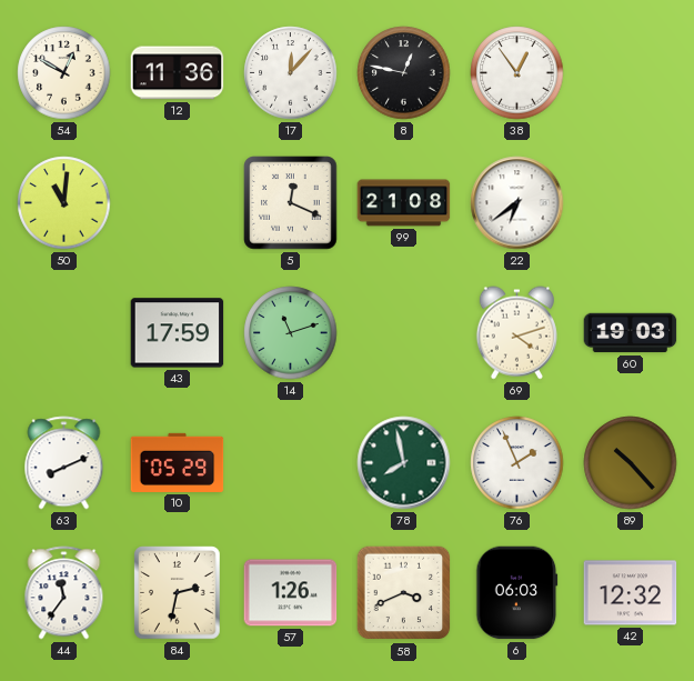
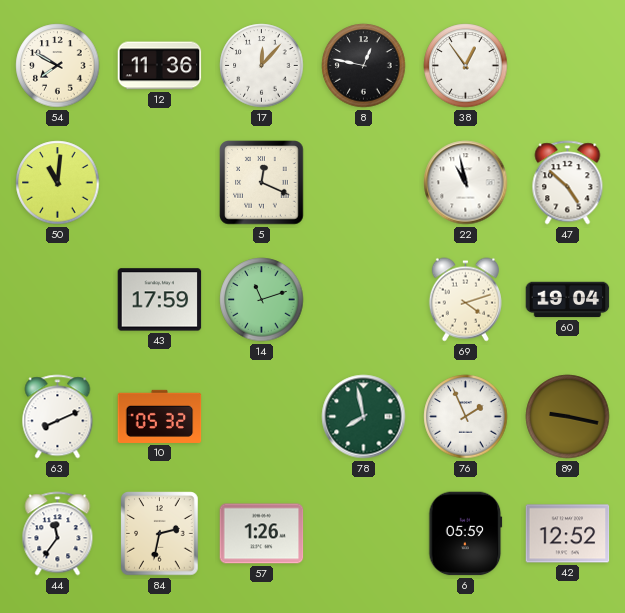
54: 12:50 -> 7:50 (58, 66)
99: 21:08 -> none (404, 203)
22: 6:39 -> 10:58 (466, 183)
47: none -> 4:52 (568, 183)
60: 19:03 -> 19:04 (568, 300)
10: 05:29 -> 05:32 (160, 416)
89: 10:23 -> 9:17 (568, 417)
58: 3:41 -> none (404, 593)
6: 06:03 -> 05:59 (466, 534)
42: 12:32 -> 12:52 (568, 534)
